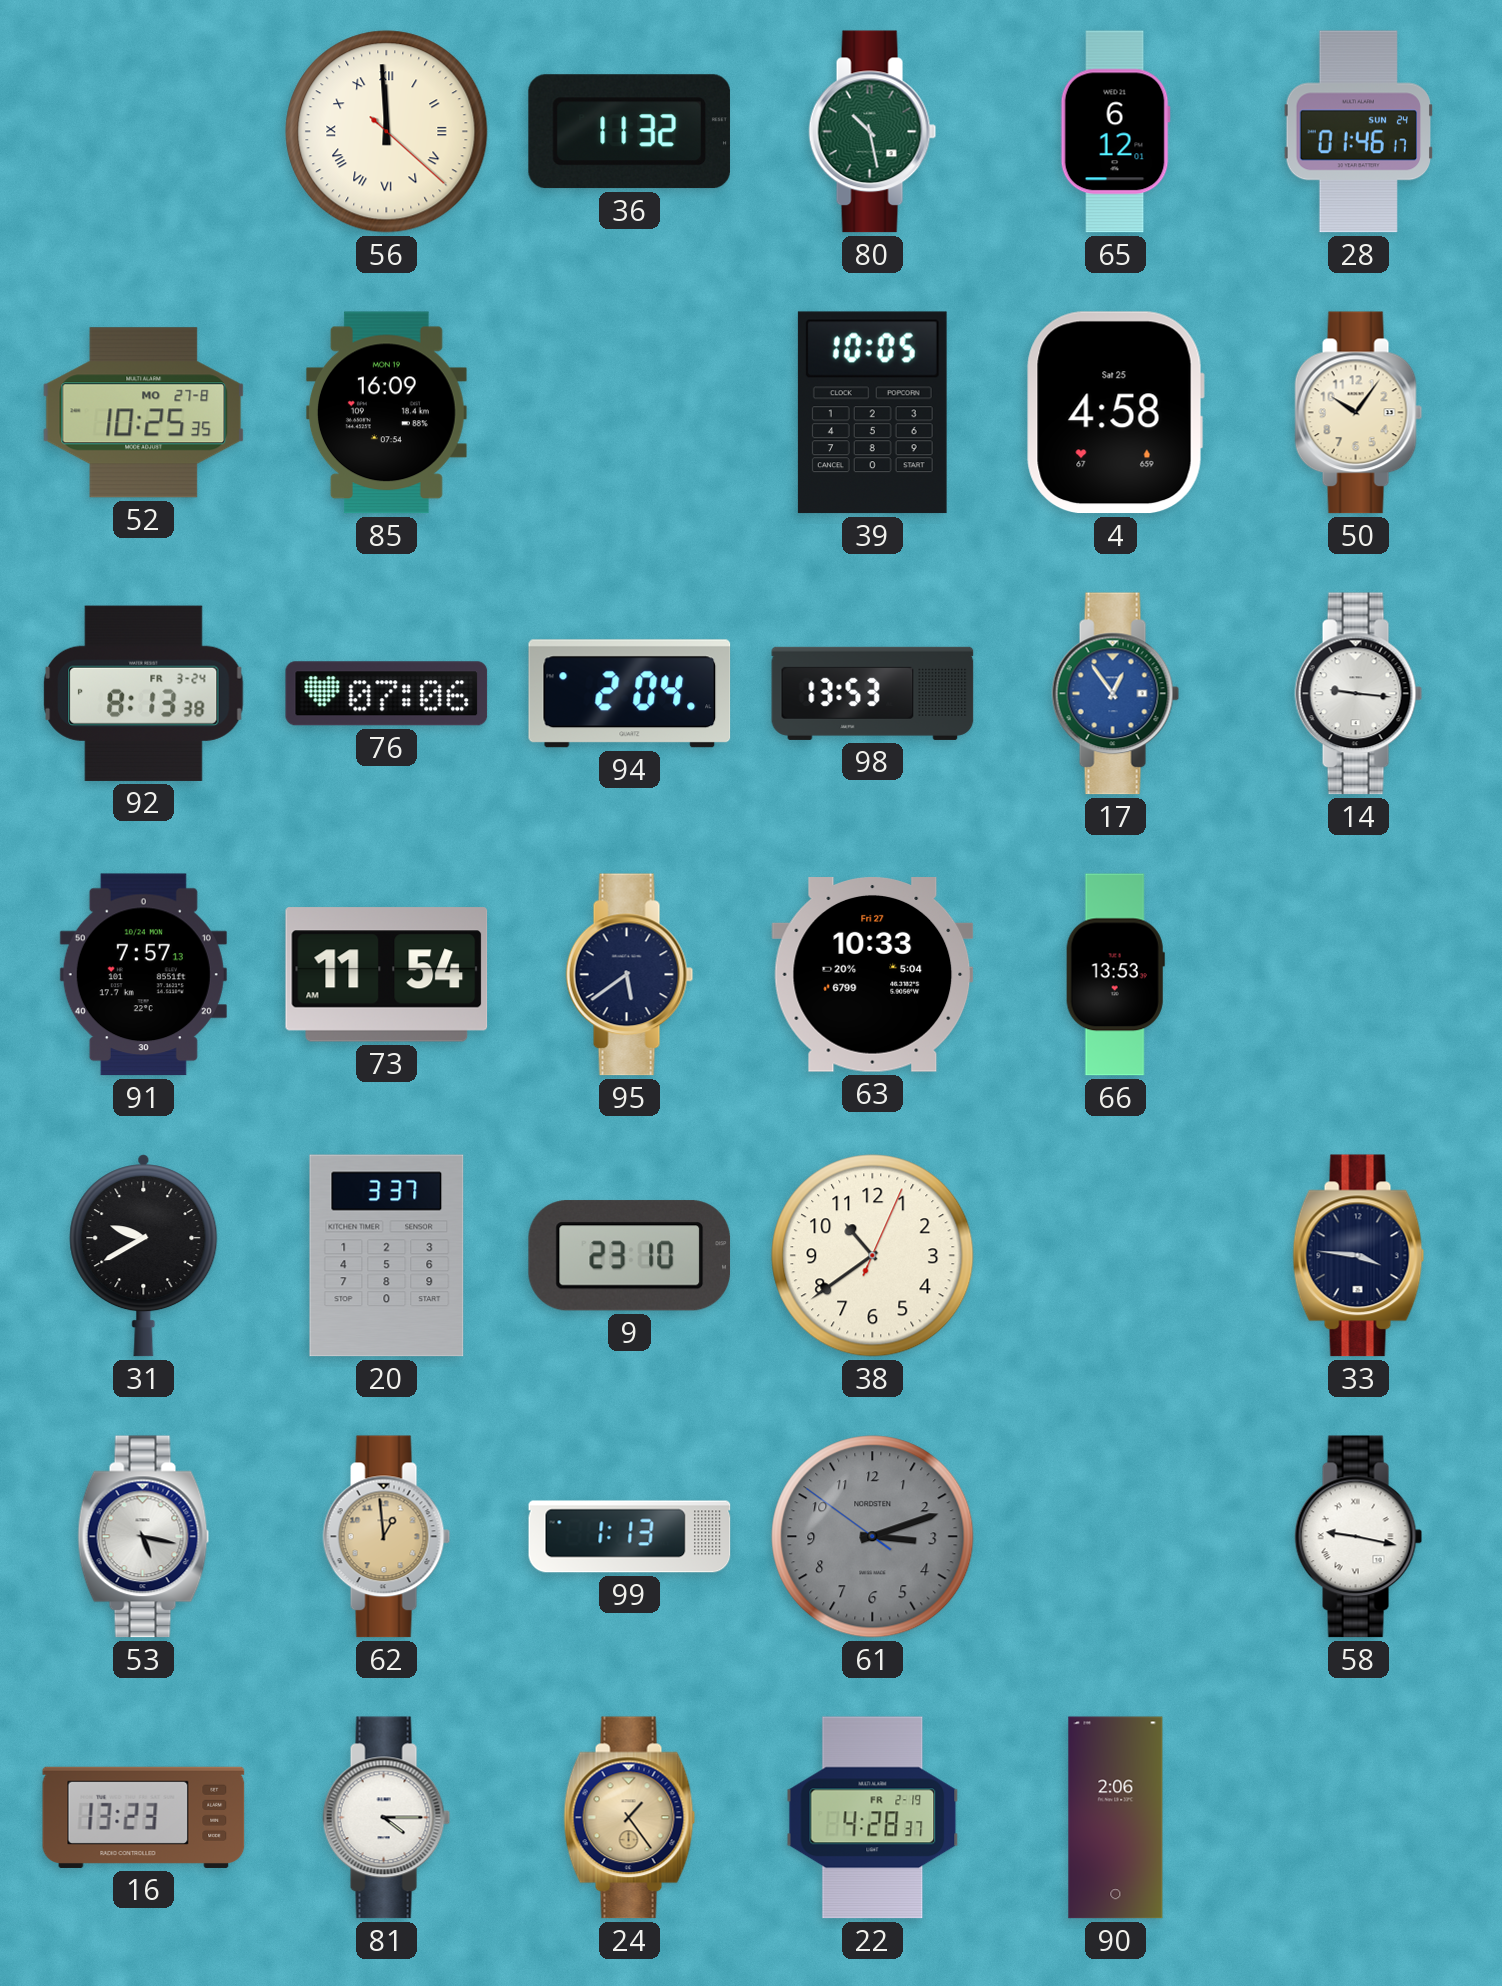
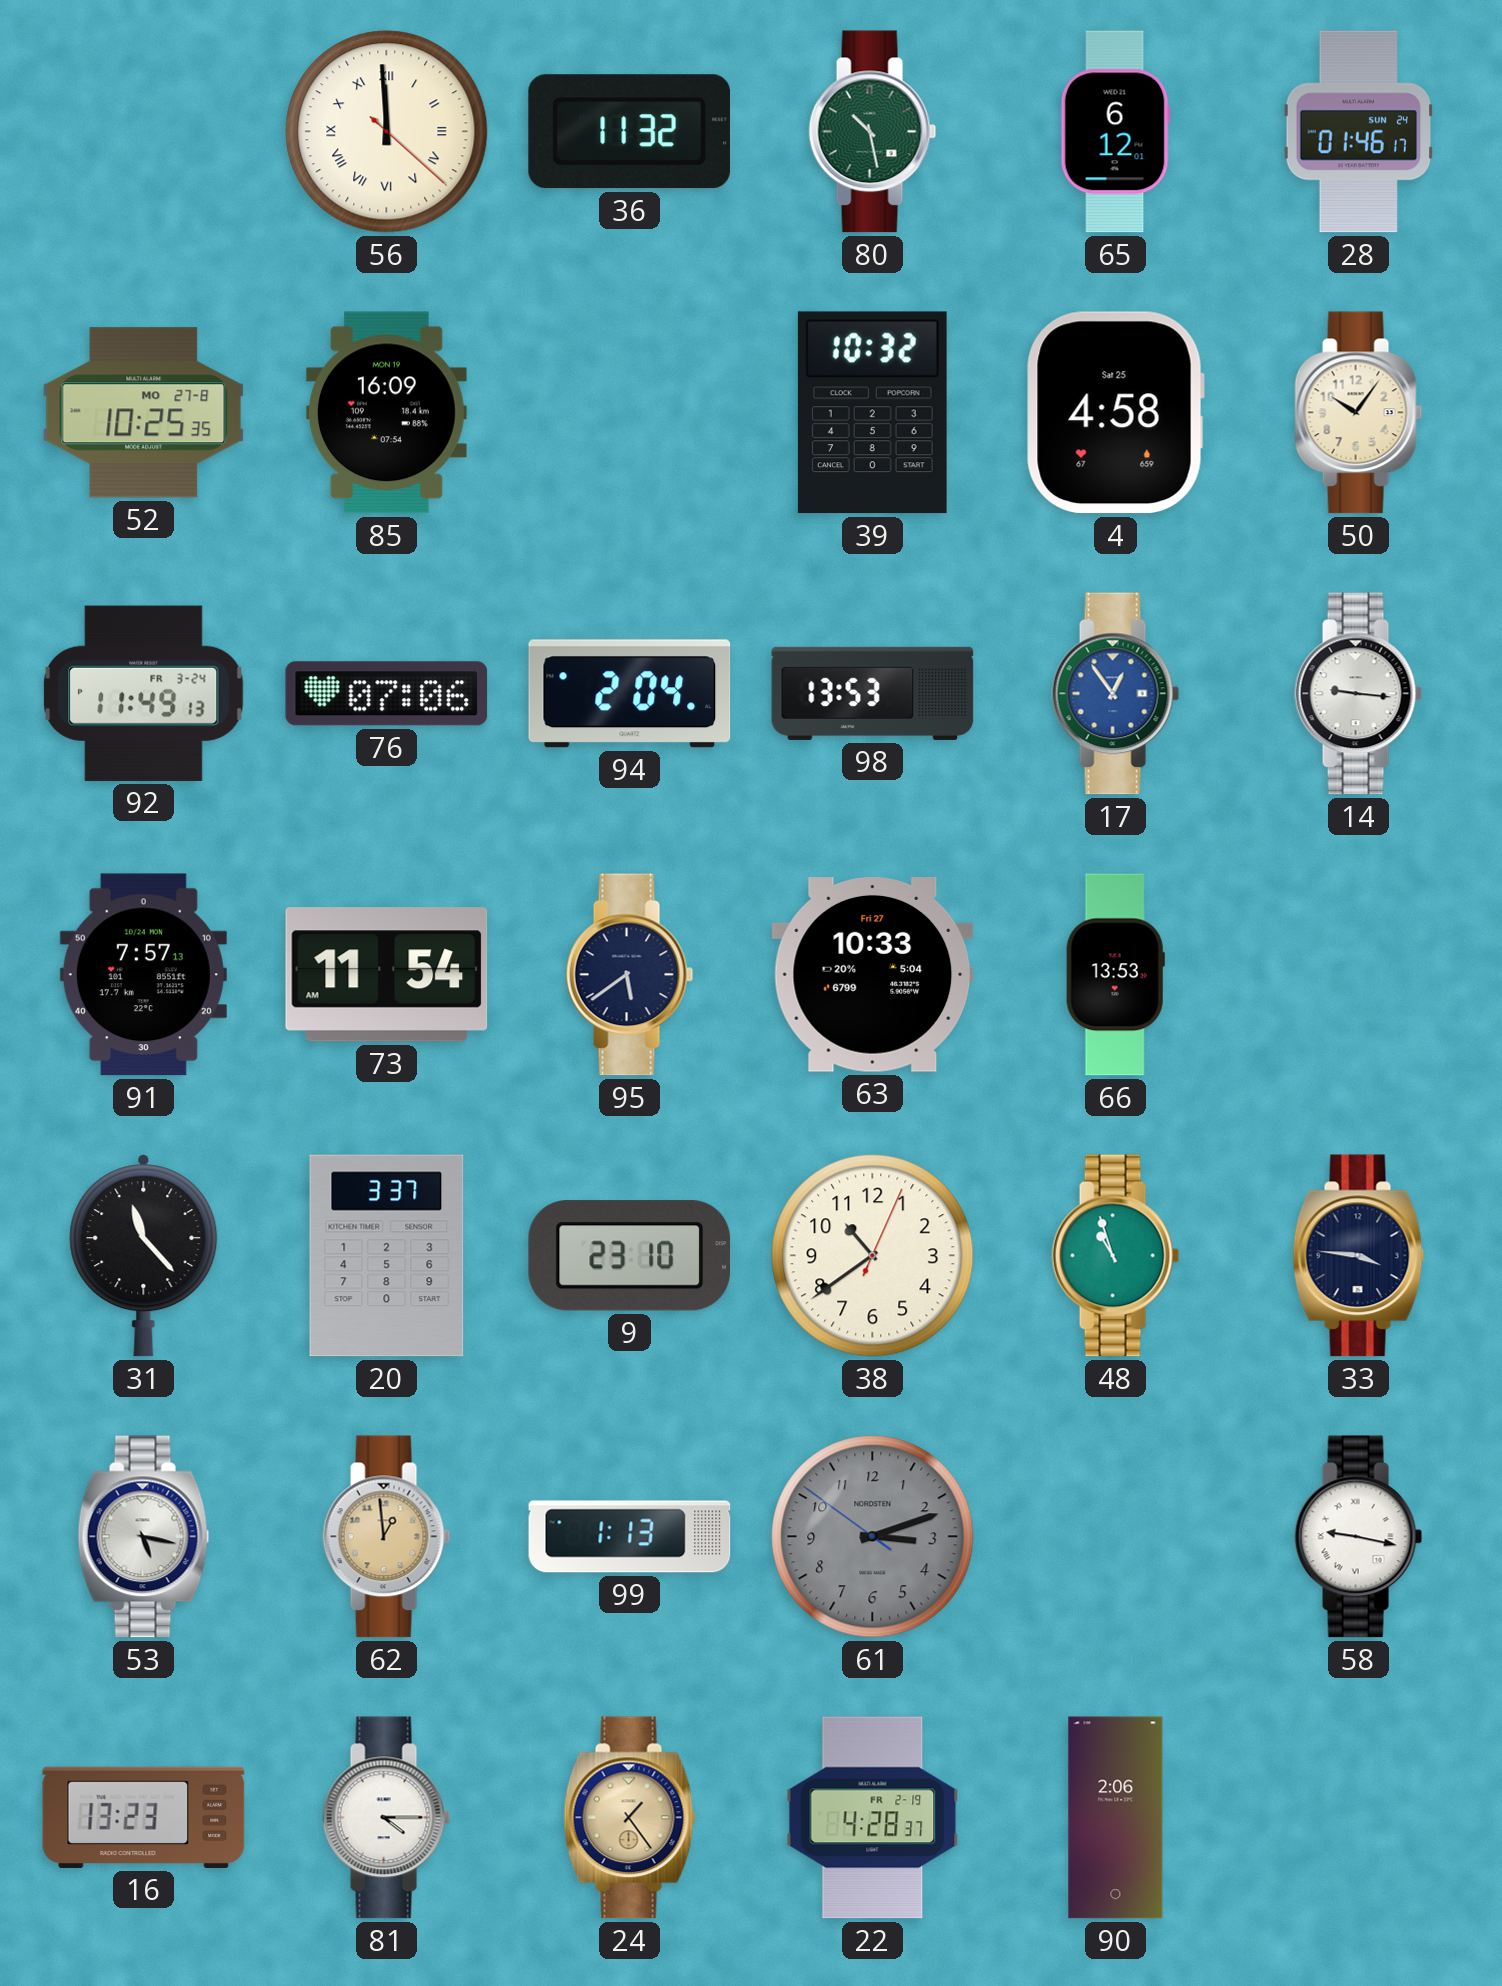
39: 10:05 -> 10:32 (872, 413)
92: 8:13 -> 11:49 (144, 693)
31: 9:40 -> 11:23 (144, 1256)
48: none -> 10:57 (1116, 1256)
